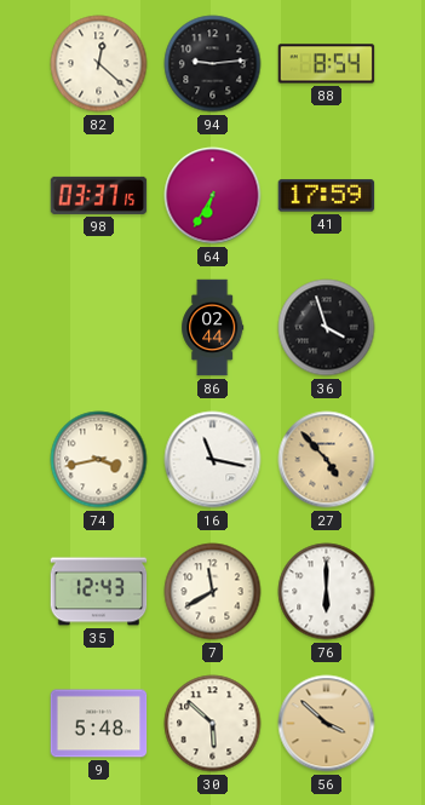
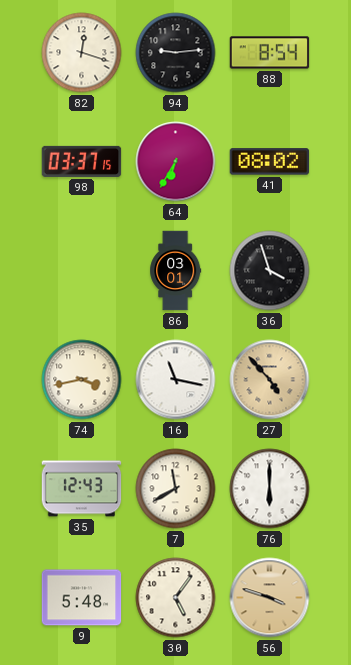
82: 12:22 -> 12:18 (82, 53)
41: 17:59 -> 08:02 (270, 162)
86: 02:44 -> 03:01 (176, 271)
30: 5:52 -> 5:06 (176, 598)
56: 3:52 -> 3:48 (270, 598)
